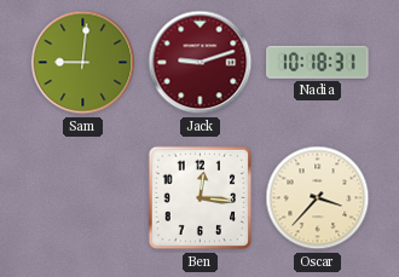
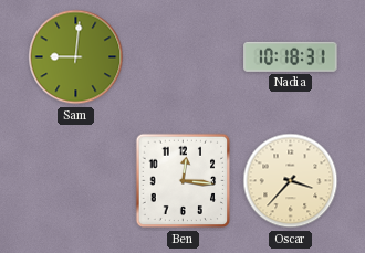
Jack: 9:12 -> none (201, 63)
